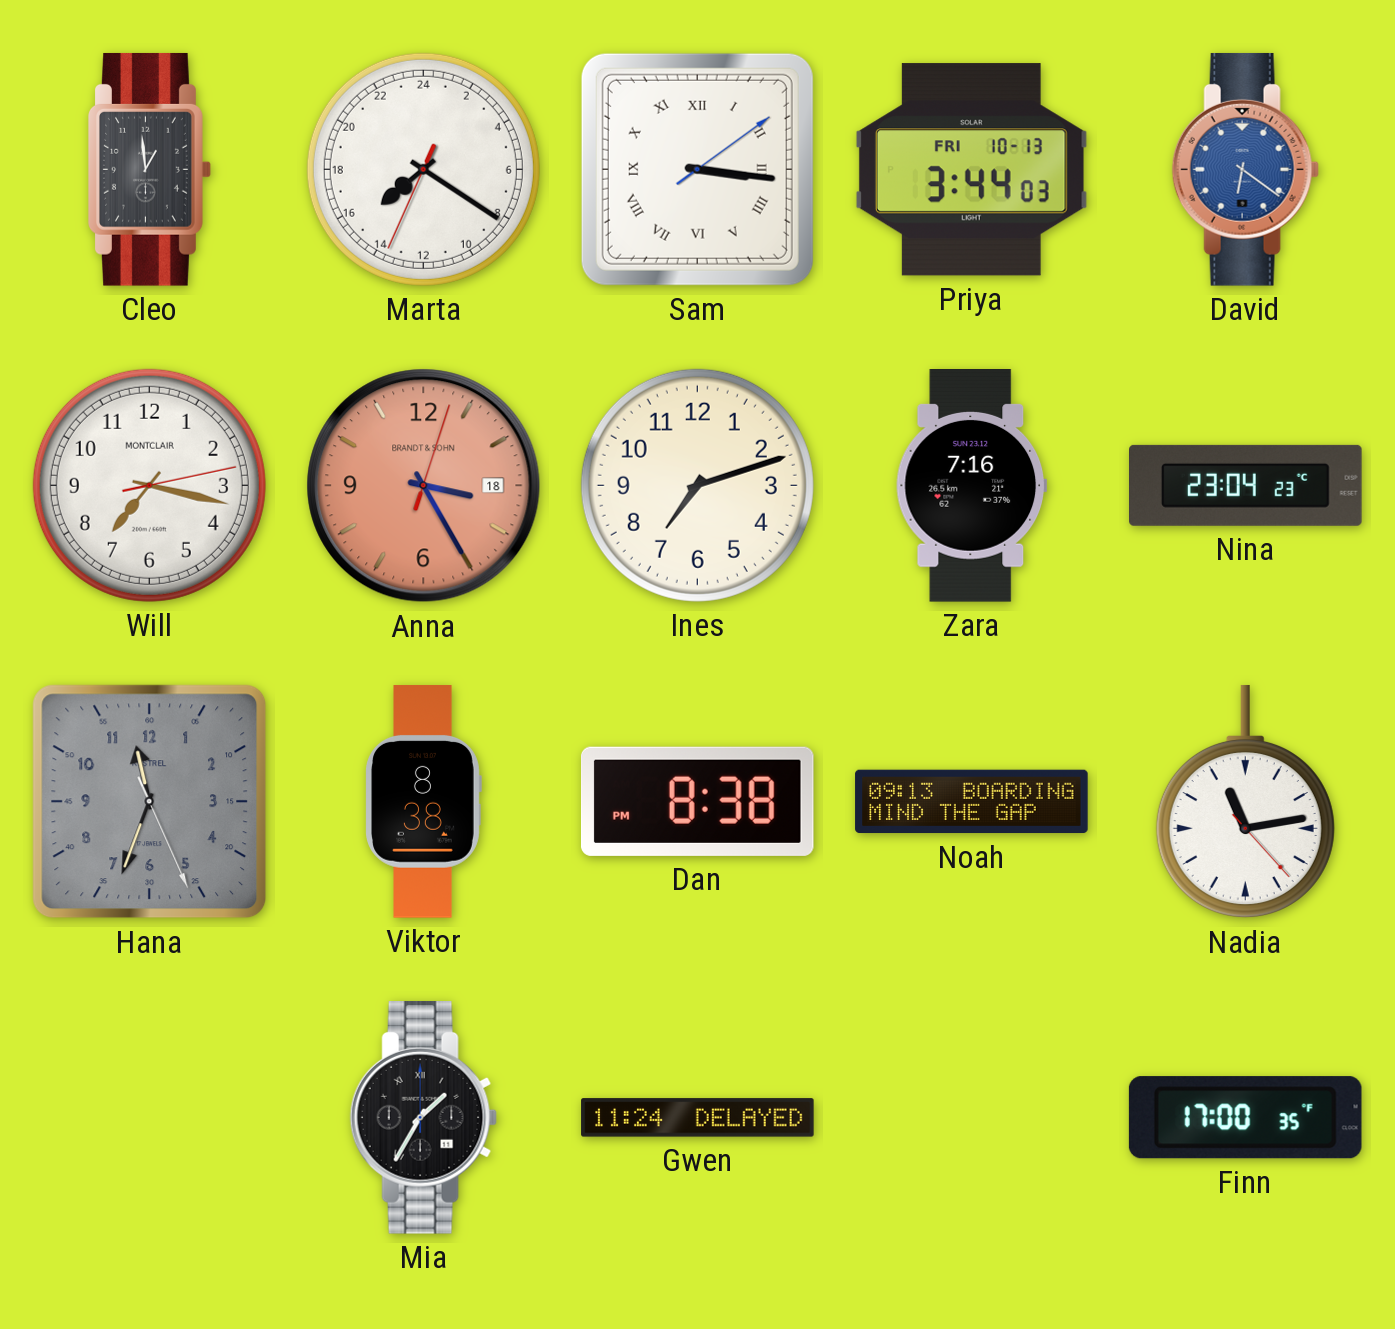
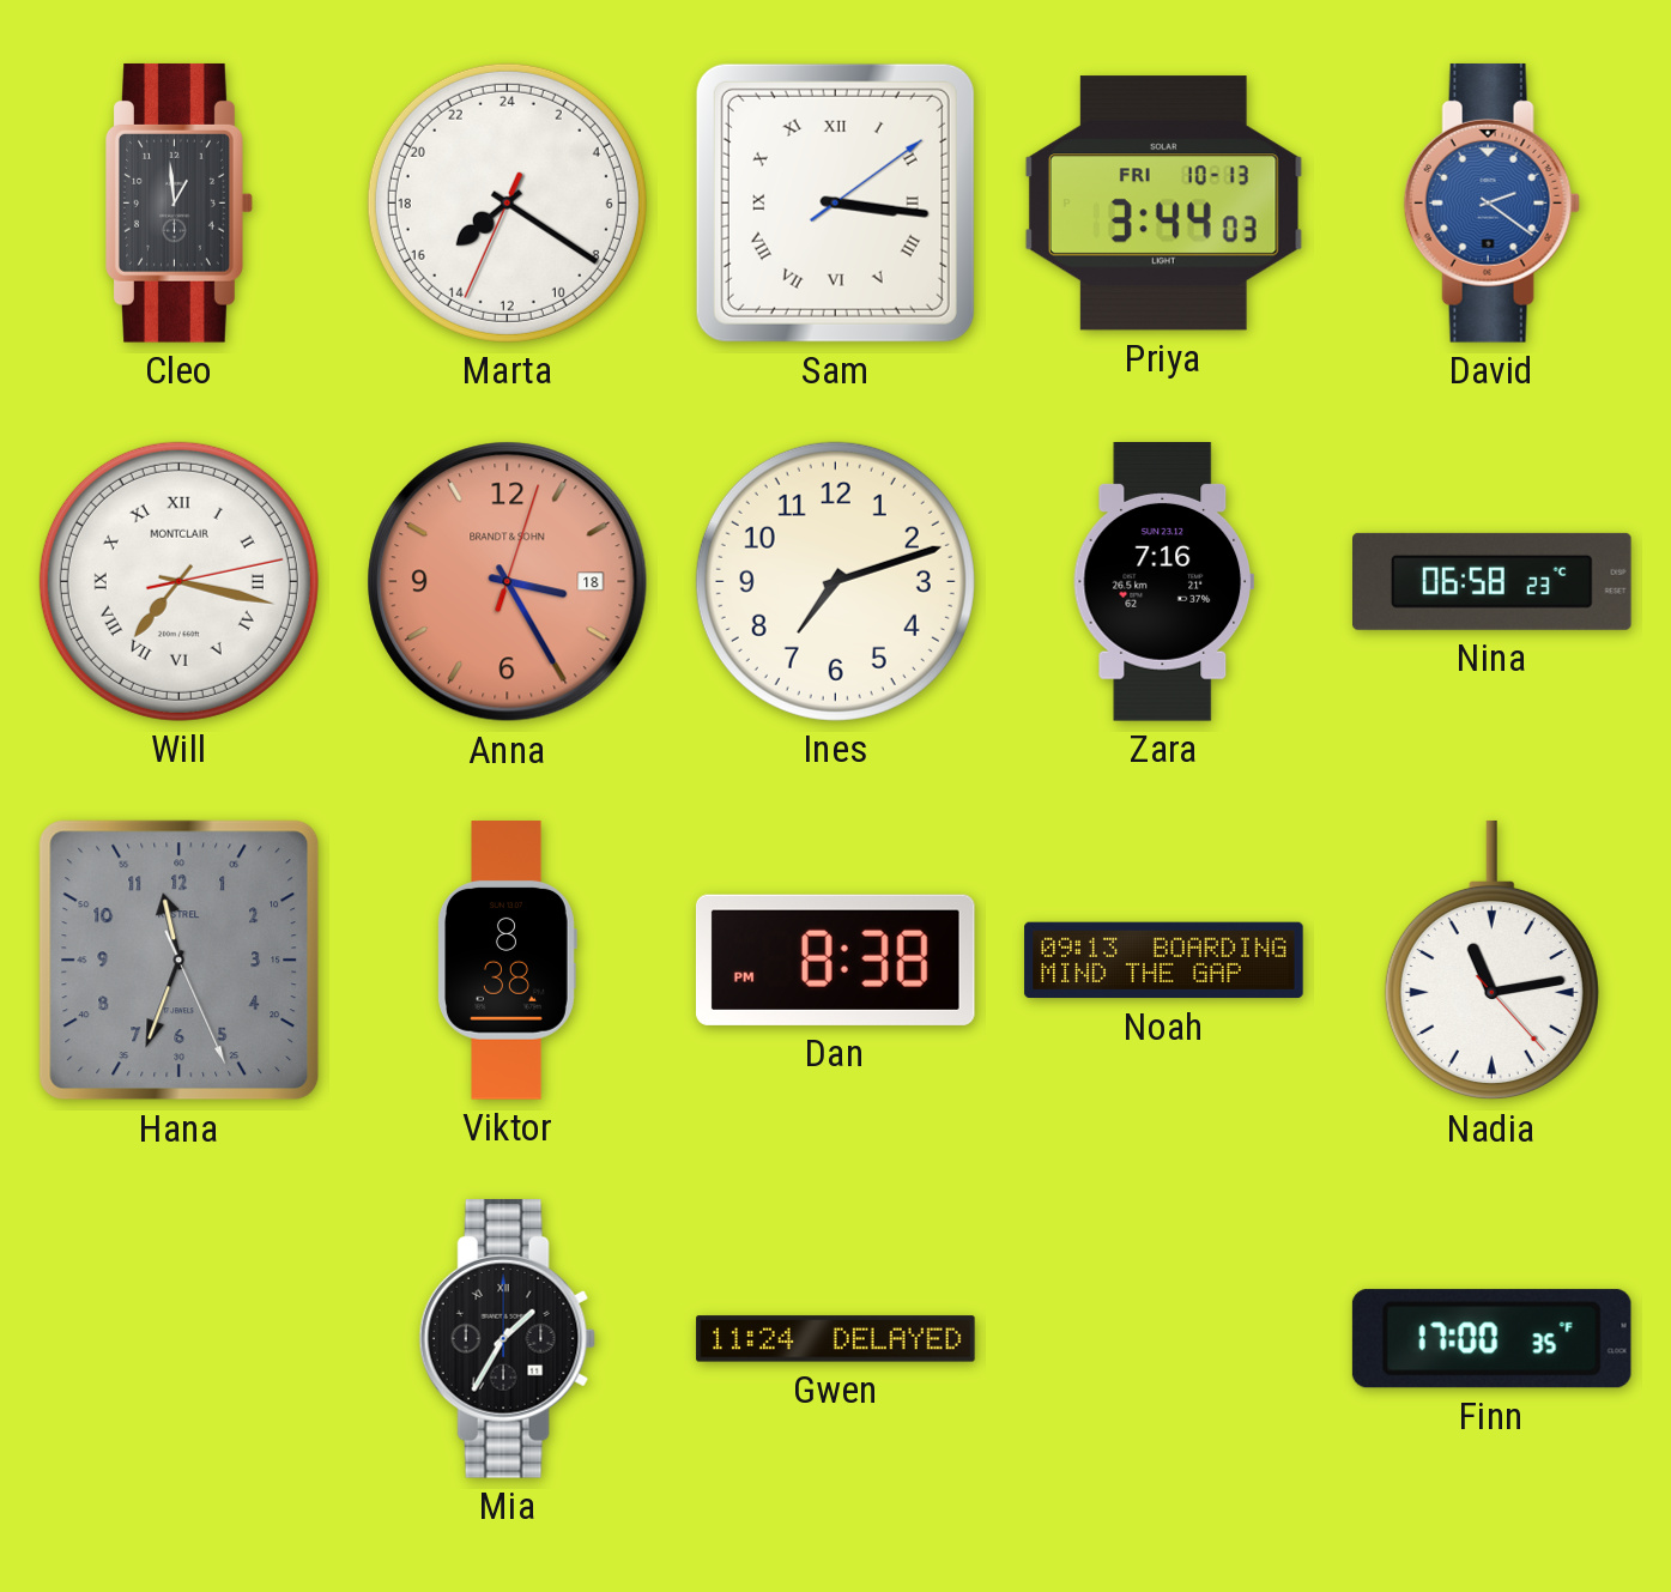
David: 6:21 -> 2:21 (1491, 204)
Will numerals: Arabic -> Roman (178, 581)
Nina: 23:04 -> 06:58 (1493, 581)
